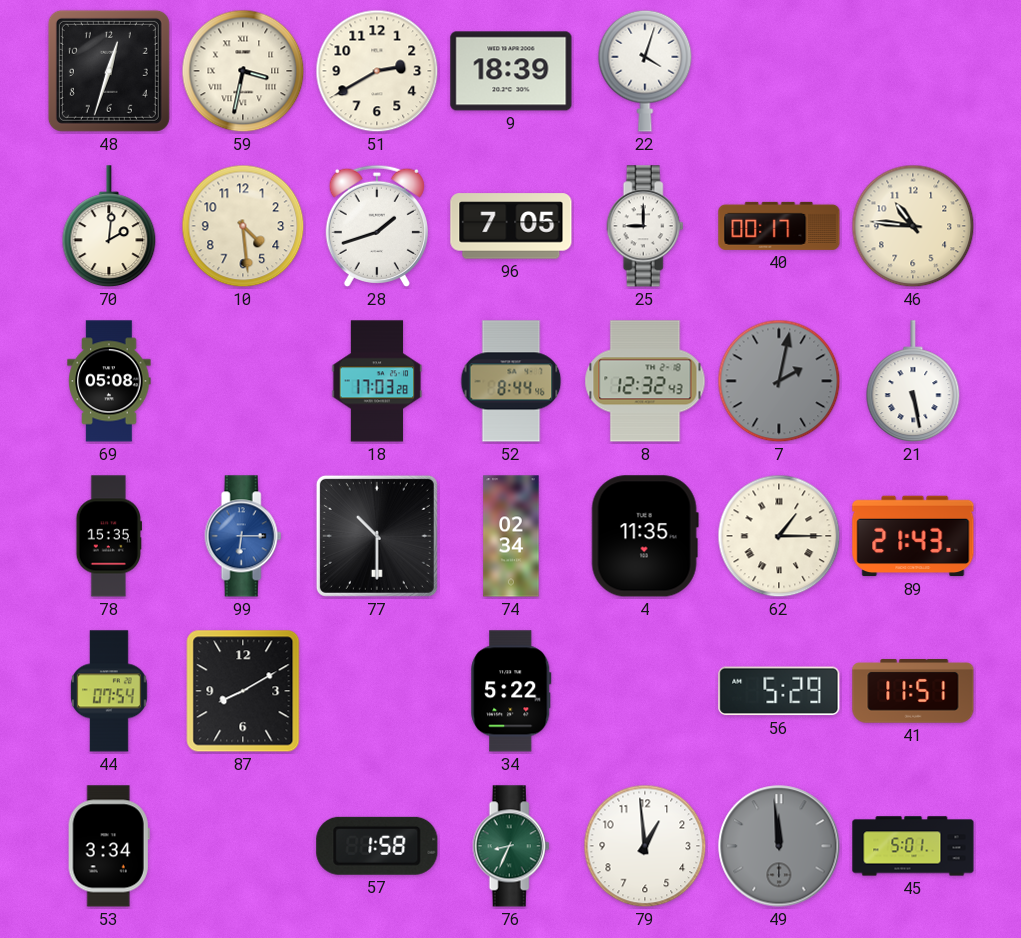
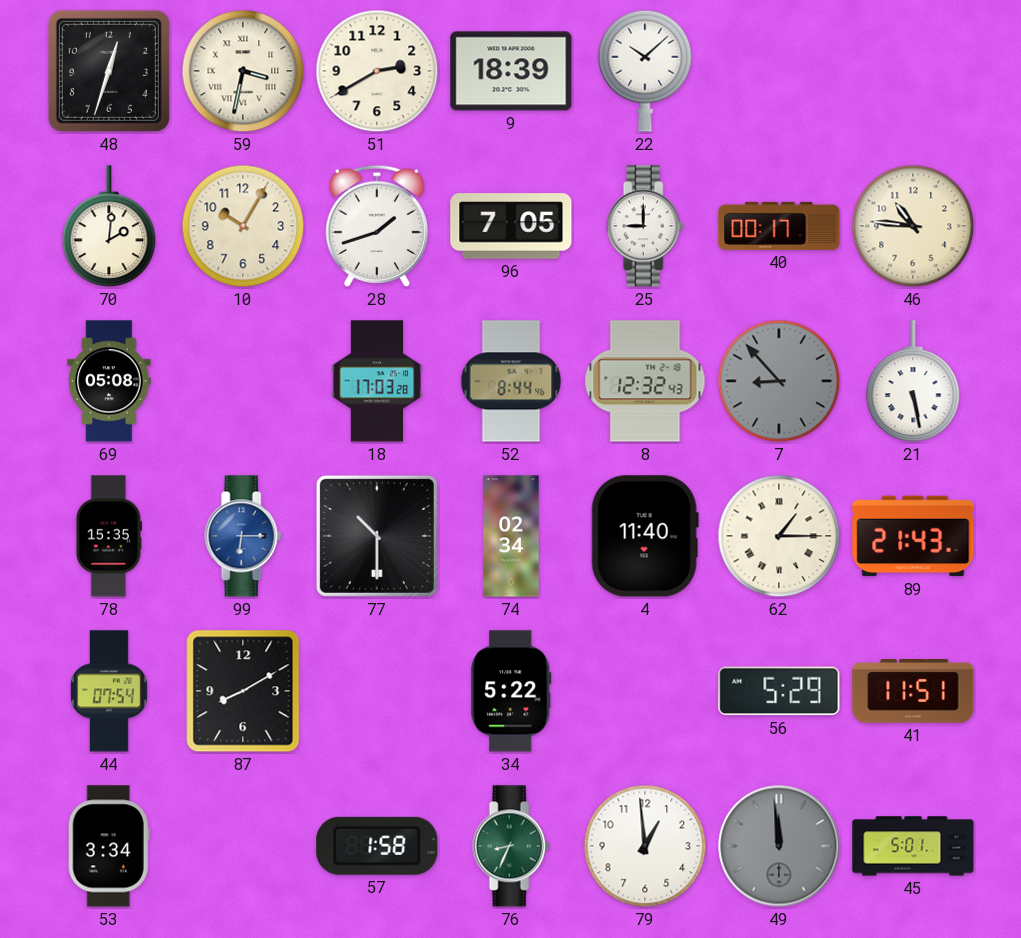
22: 4:03 -> 10:08 (645, 71)
10: 4:29 -> 10:05 (243, 226)
7: 2:02 -> 8:53 (779, 381)
4: 11:35 -> 11:40 (645, 536)
